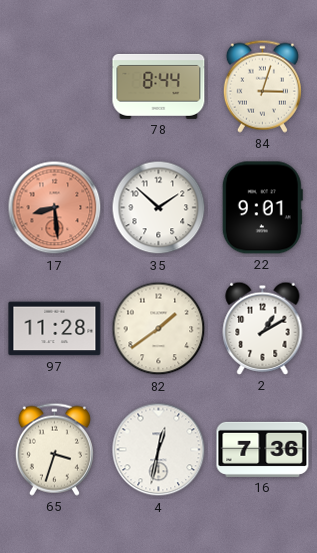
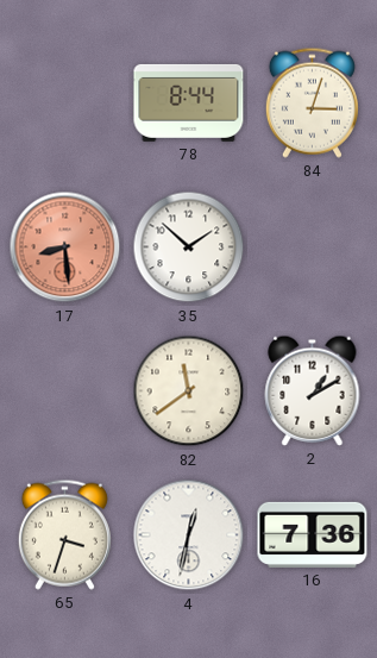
22: 9:01 -> none (262, 208)
97: 11:28 -> none (55, 329)
82: 1:39 -> 11:39 (189, 391)
